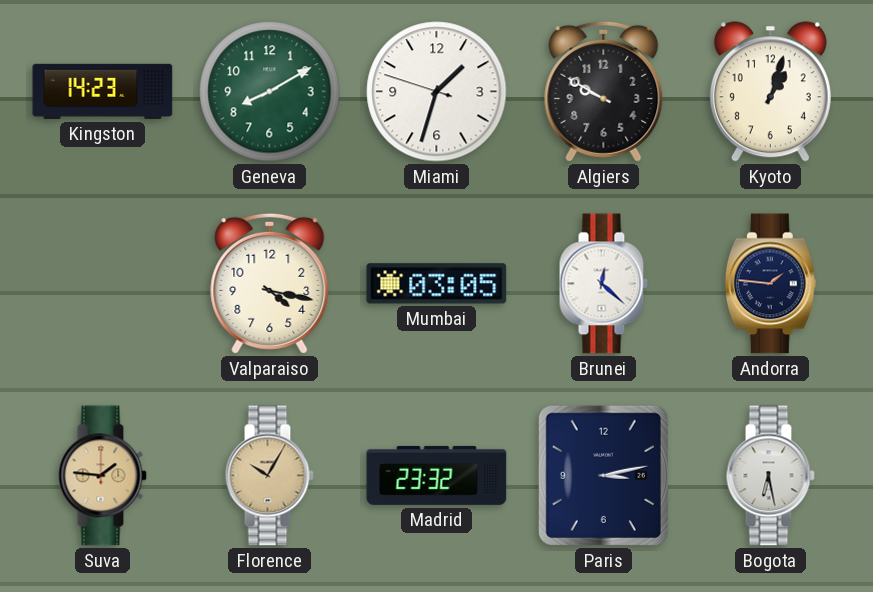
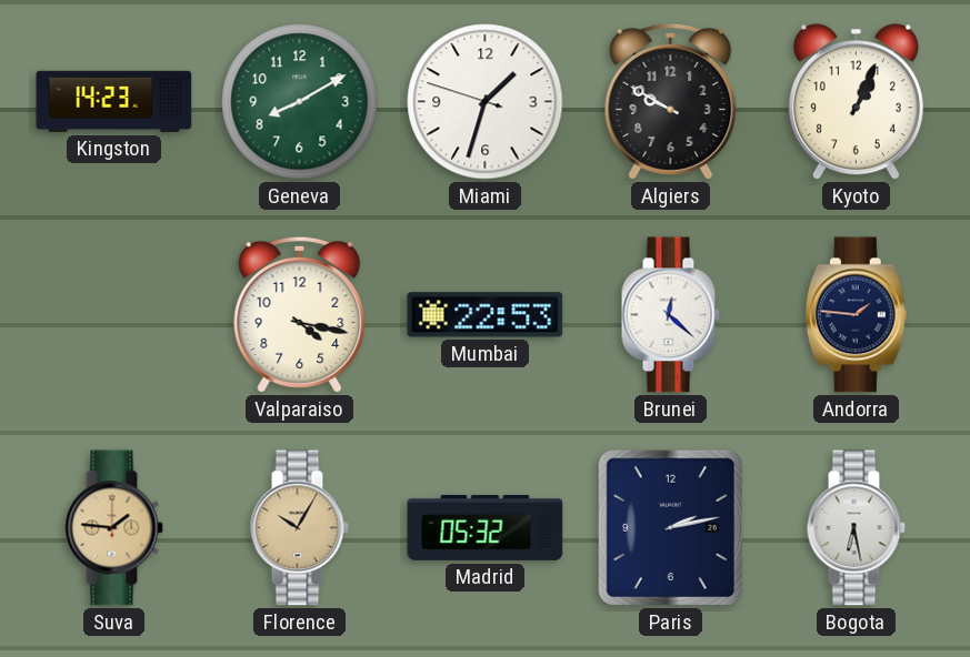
Kyoto: 1:03 -> 1:04 (856, 102)
Mumbai: 03:05 -> 22:53 (486, 315)
Madrid: 23:32 -> 05:32 (486, 527)
Paris: 3:13 -> 2:13 (670, 527)
